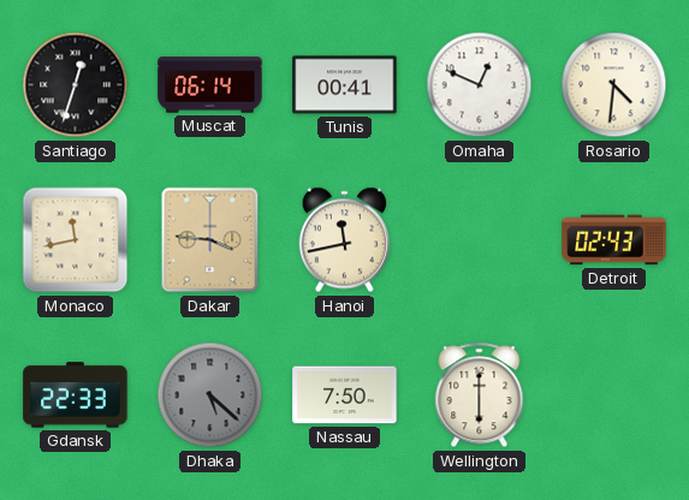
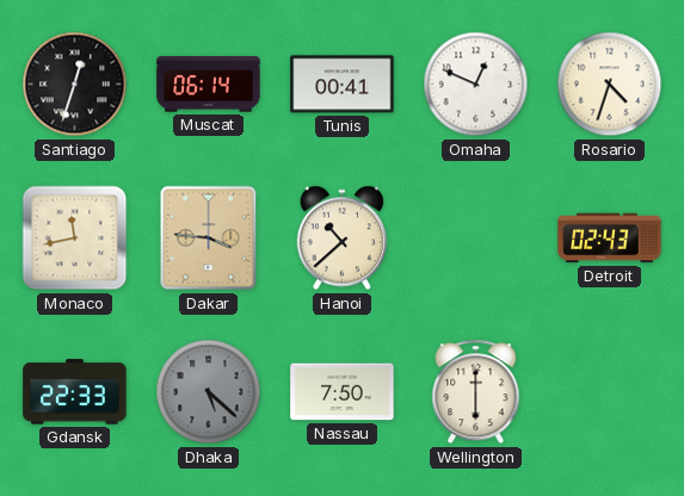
Rosario: 4:31 -> 4:33 (610, 85)
Hanoi: 11:43 -> 10:38 (341, 238)
